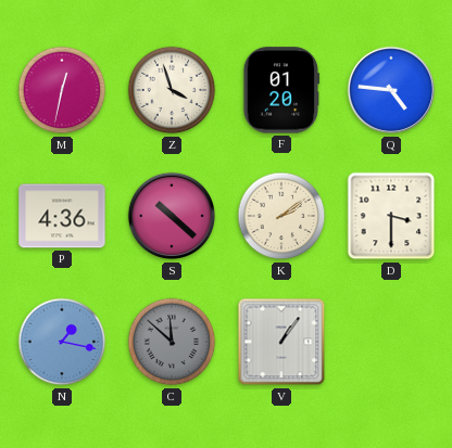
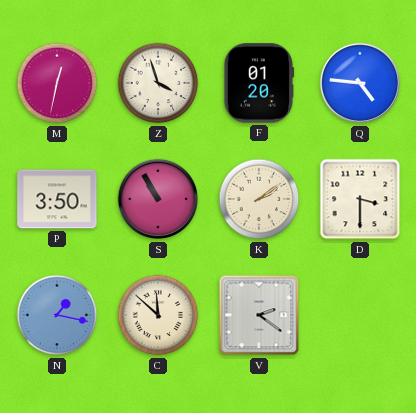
P: 4:36 -> 3:50 (57, 199)
S: 10:22 -> 10:55 (158, 199)
C dial: grey -> cream (158, 315)
V: 1:06 -> 2:21 (259, 315)
